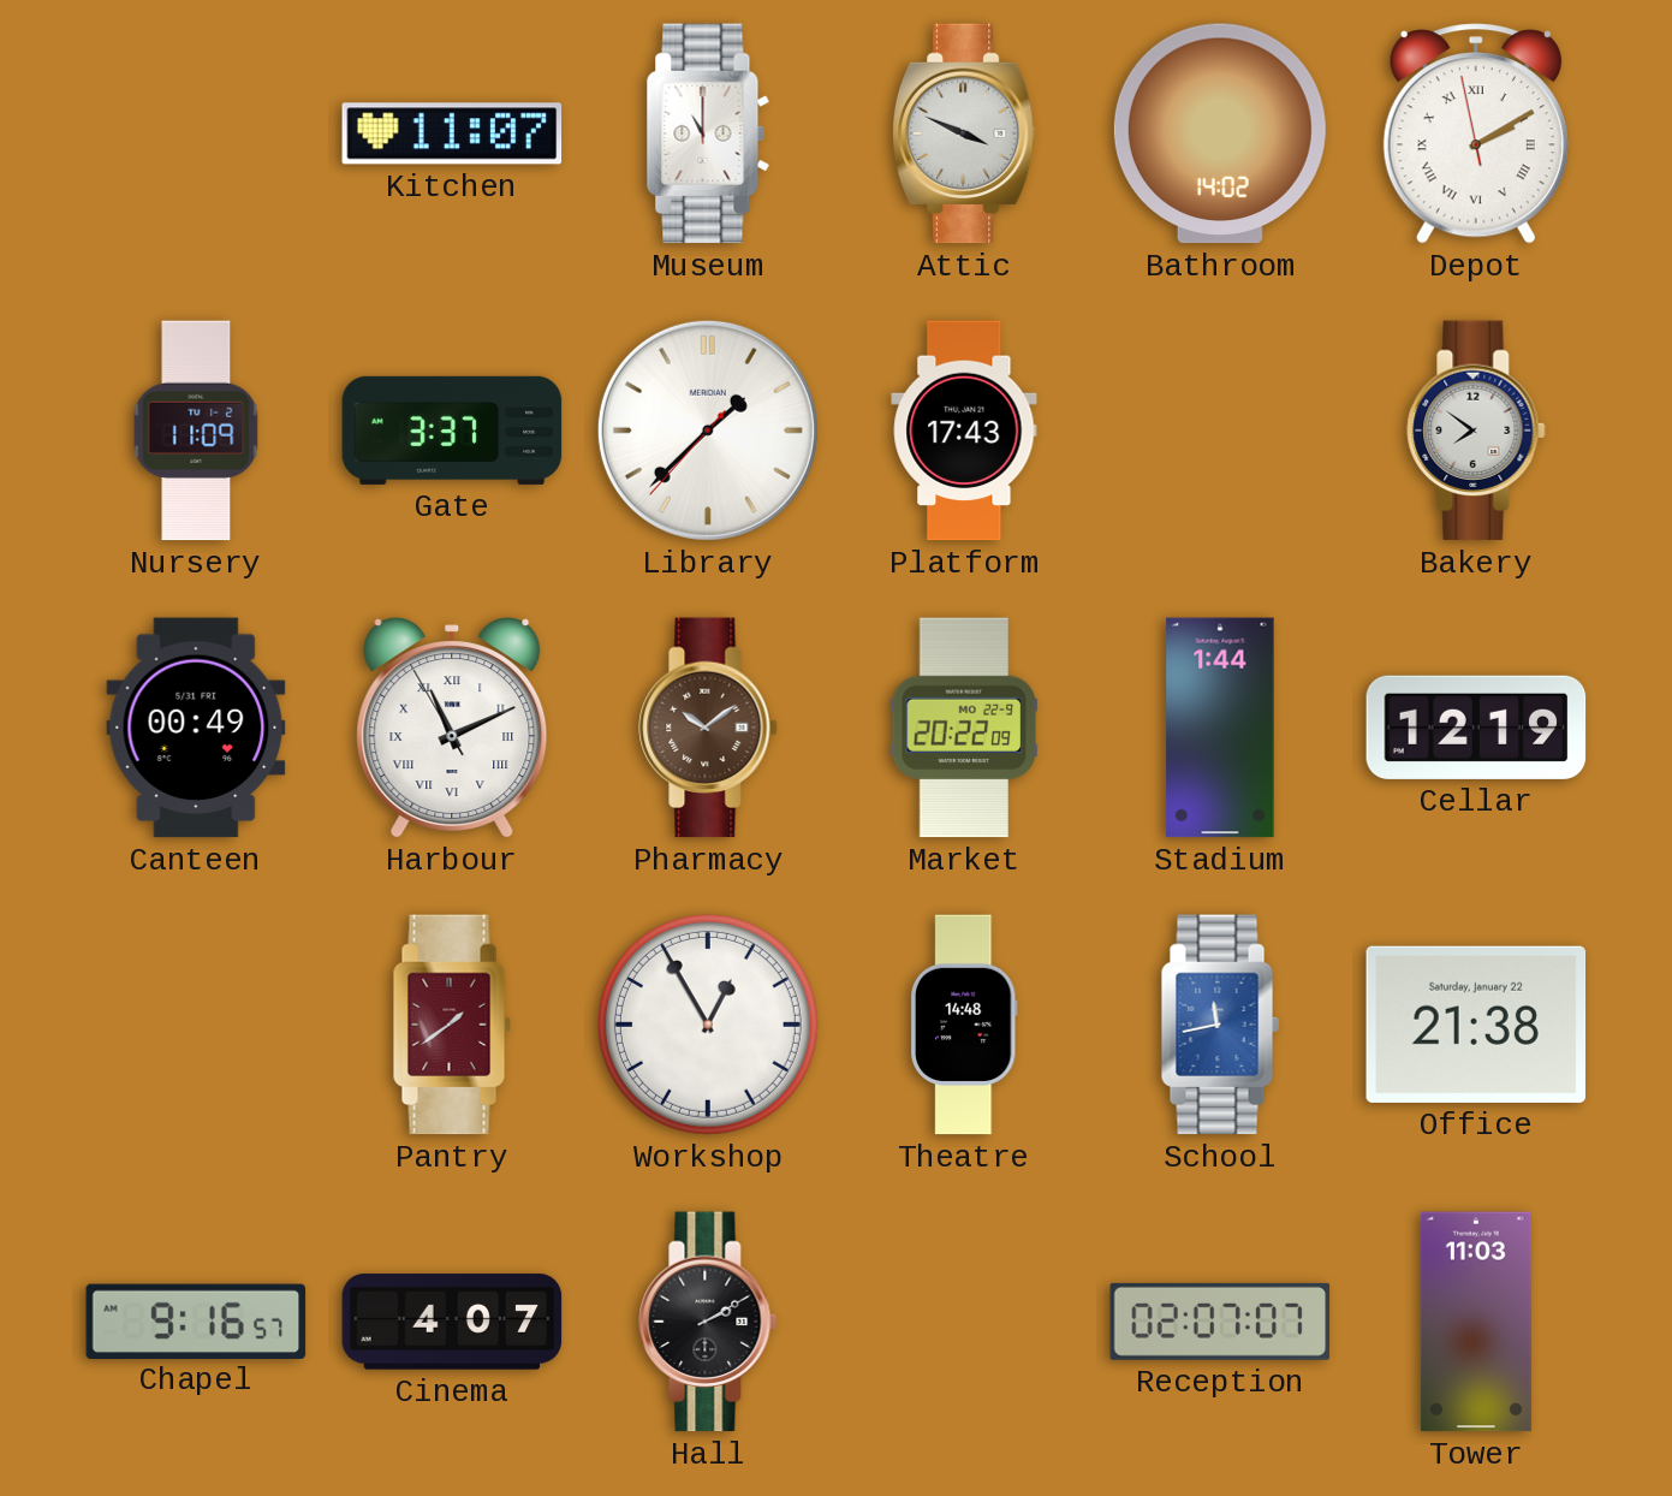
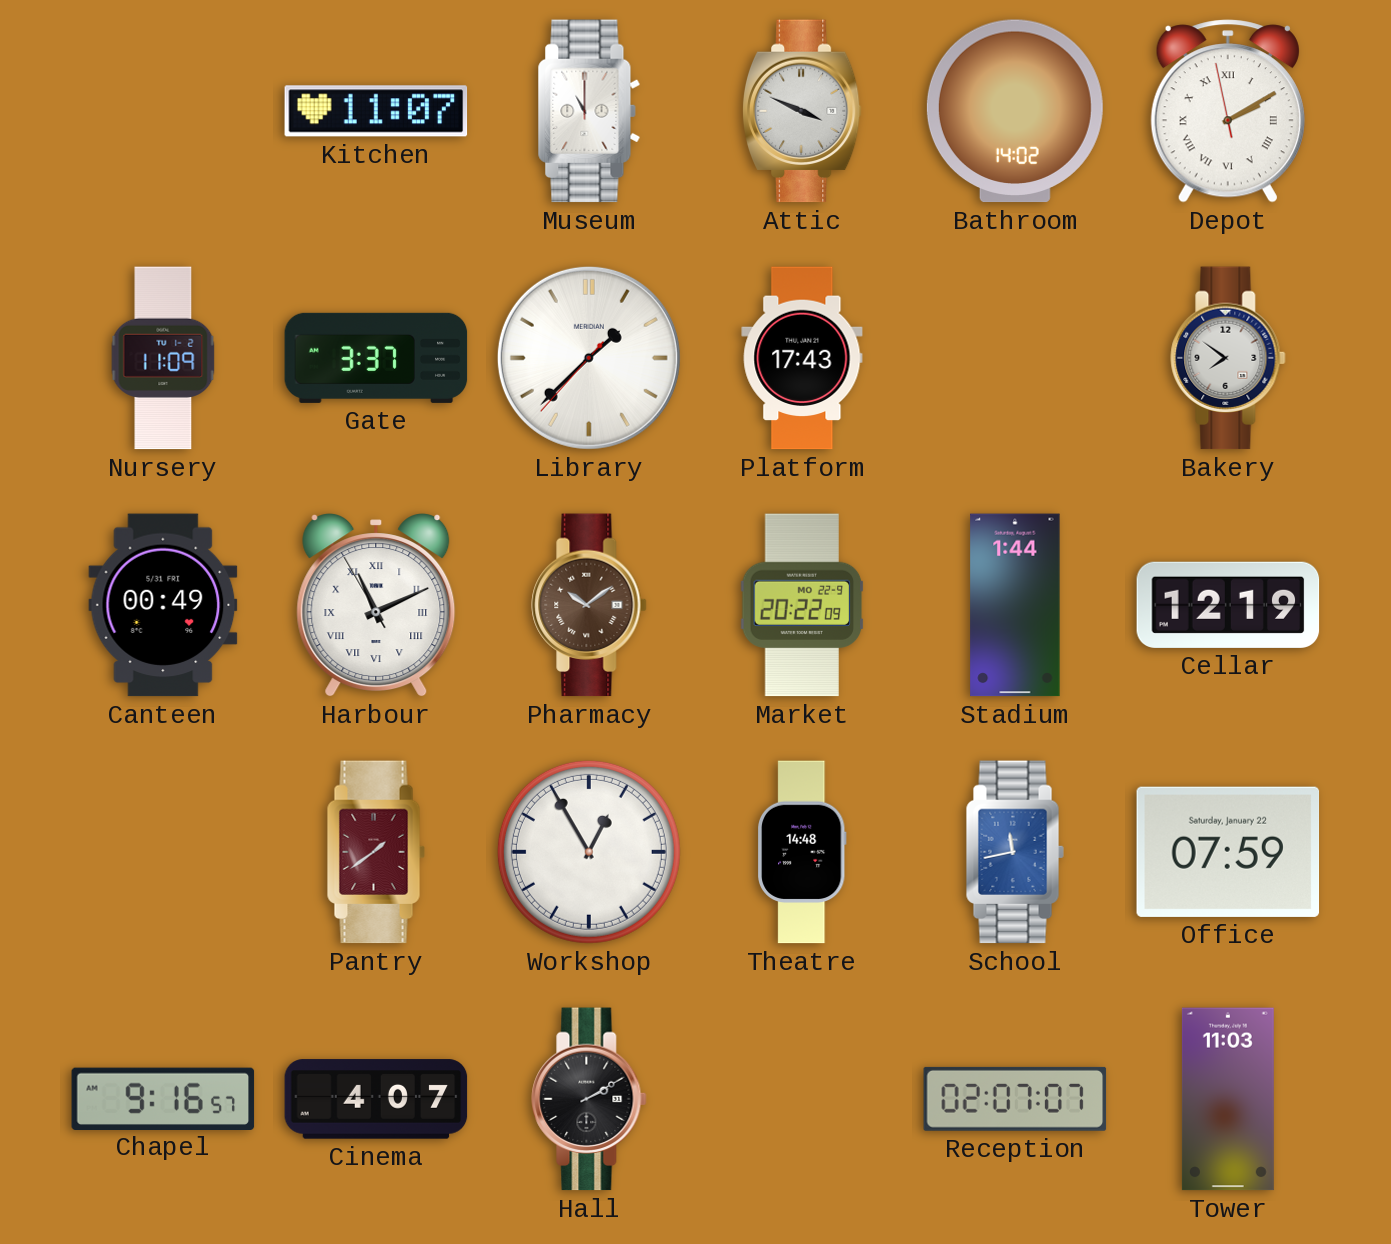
Office: 21:38 -> 07:59 (1228, 852)
